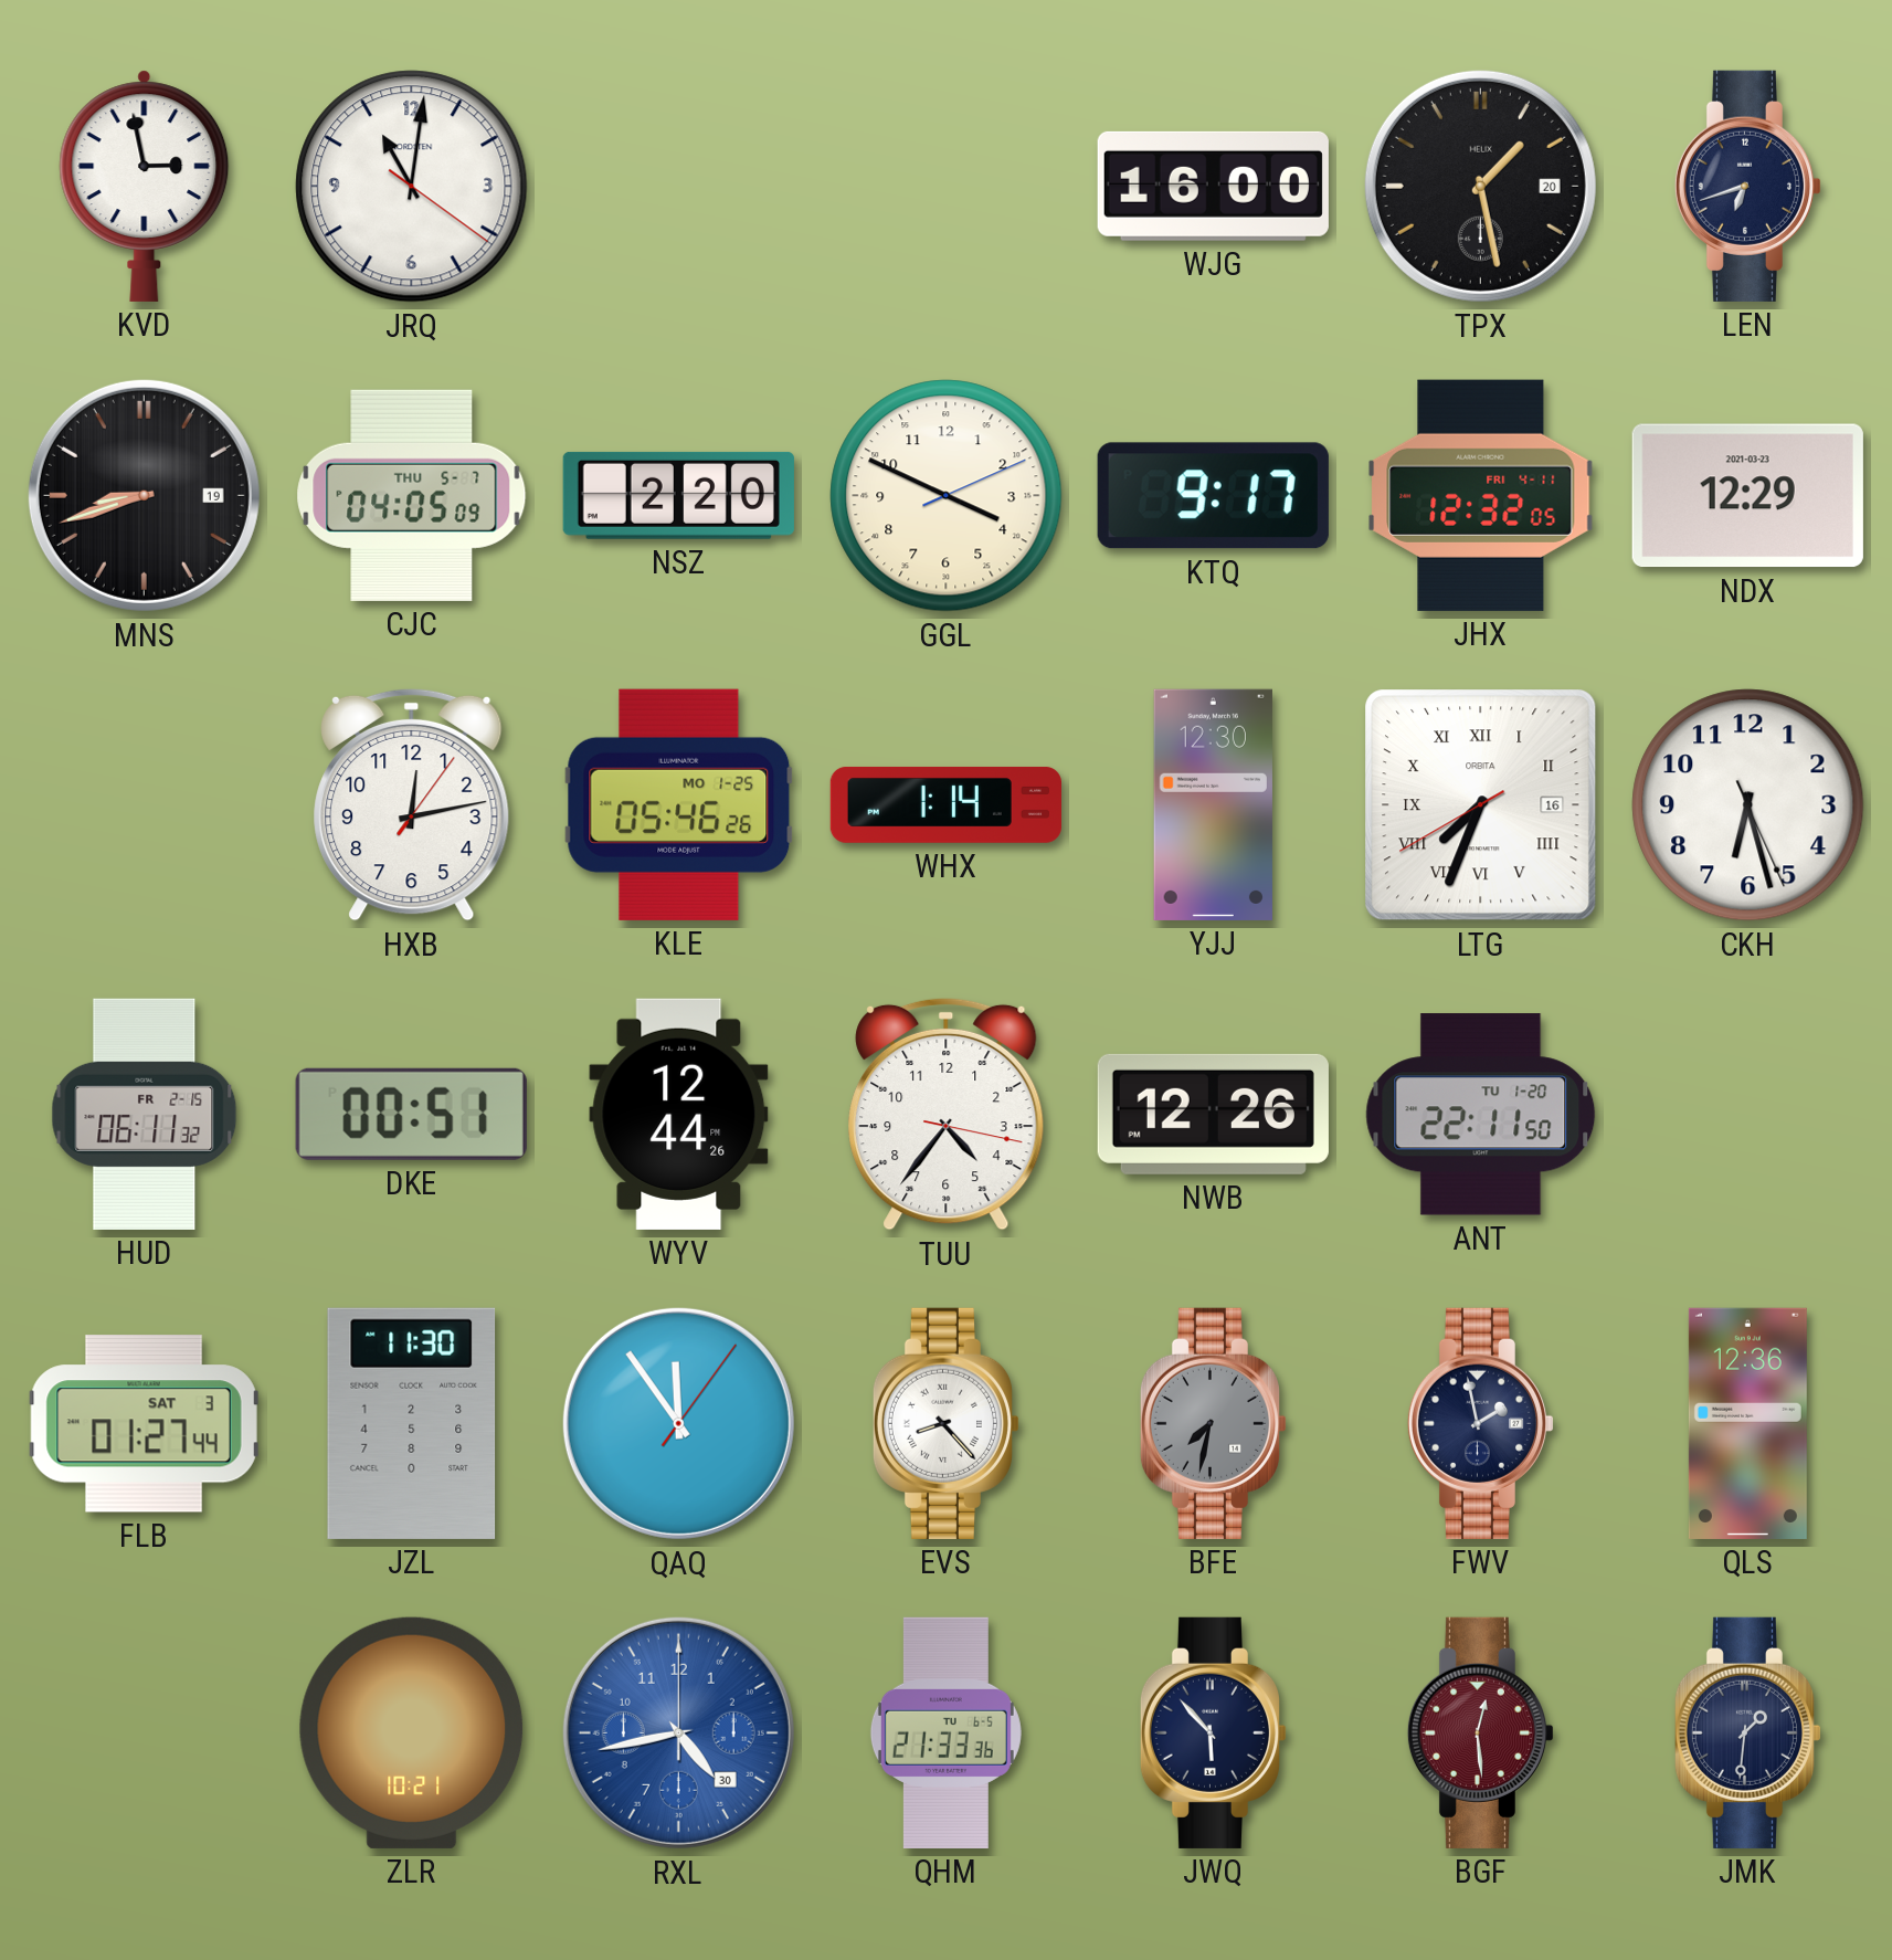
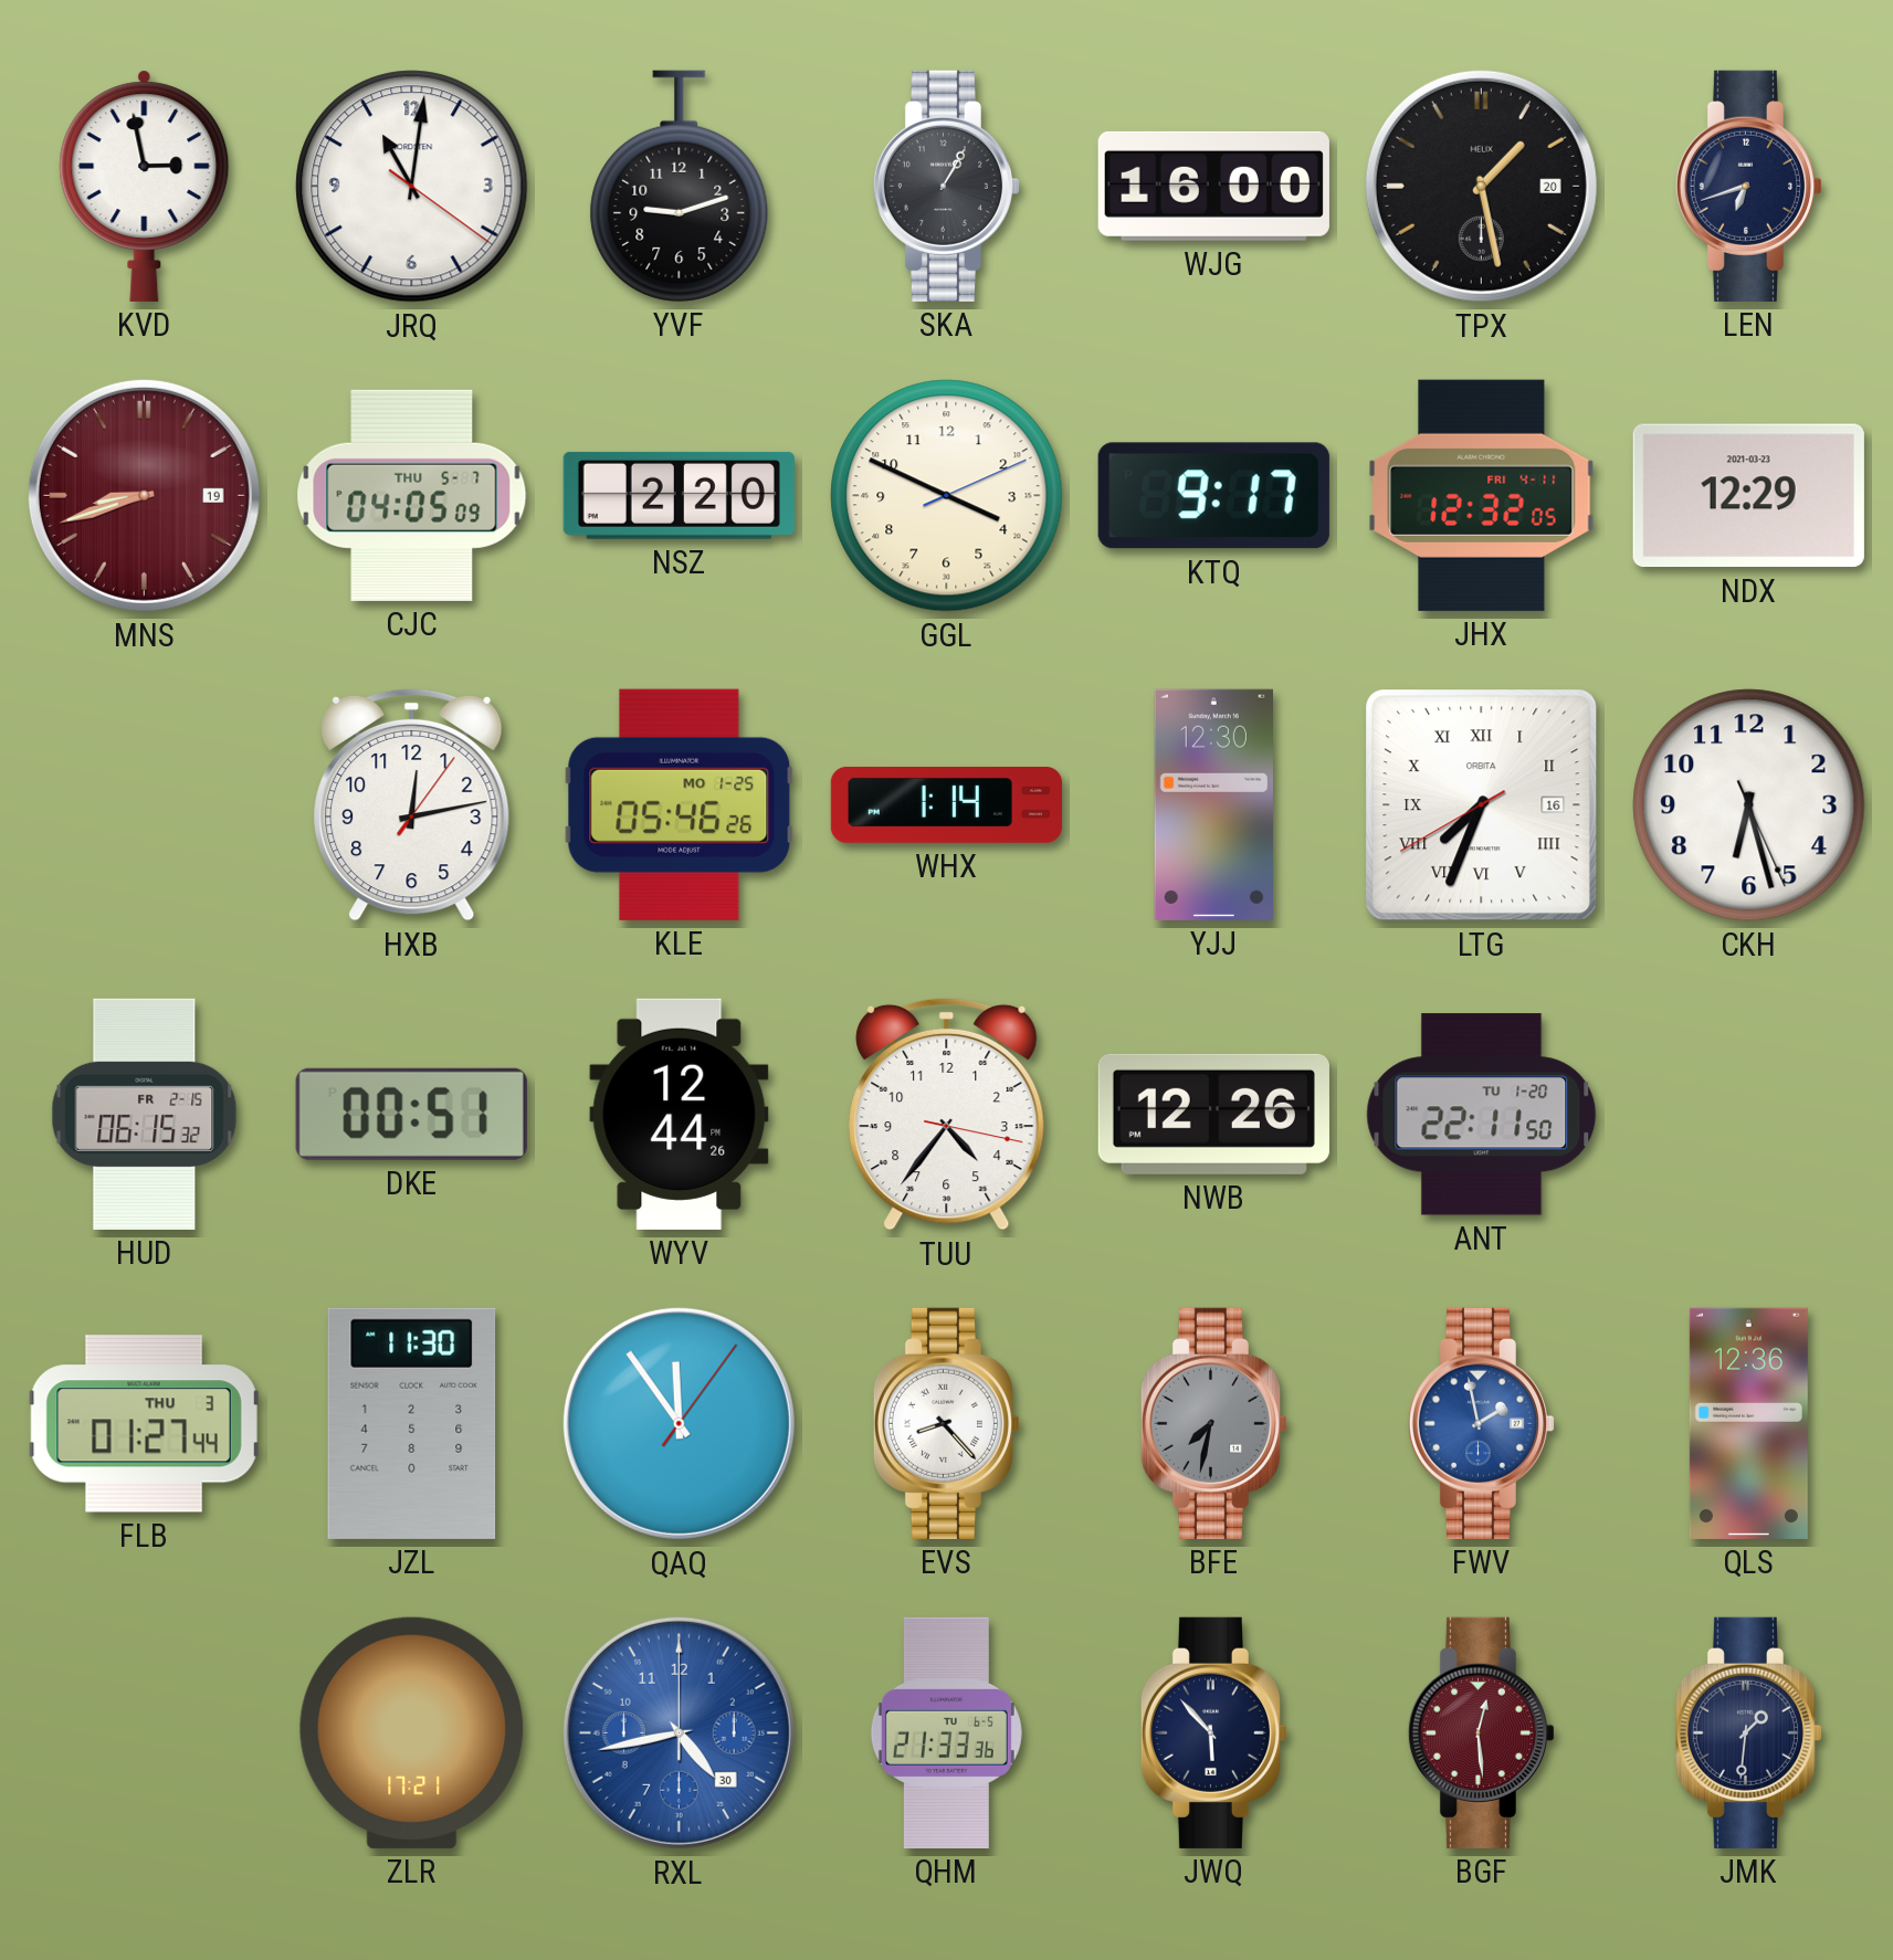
YVF: none -> 9:12 (680, 186)
SKA: none -> 1:05 (946, 186)
MNS dial: black -> burgundy (144, 495)
HUD: 06:11 -> 06:15 (145, 1114)
FLB date: SAT 3 -> THU 3 (145, 1424)
FWV dial: navy -> blue (1481, 1423)
ZLR: 10:21 -> 17:21 (412, 1732)
